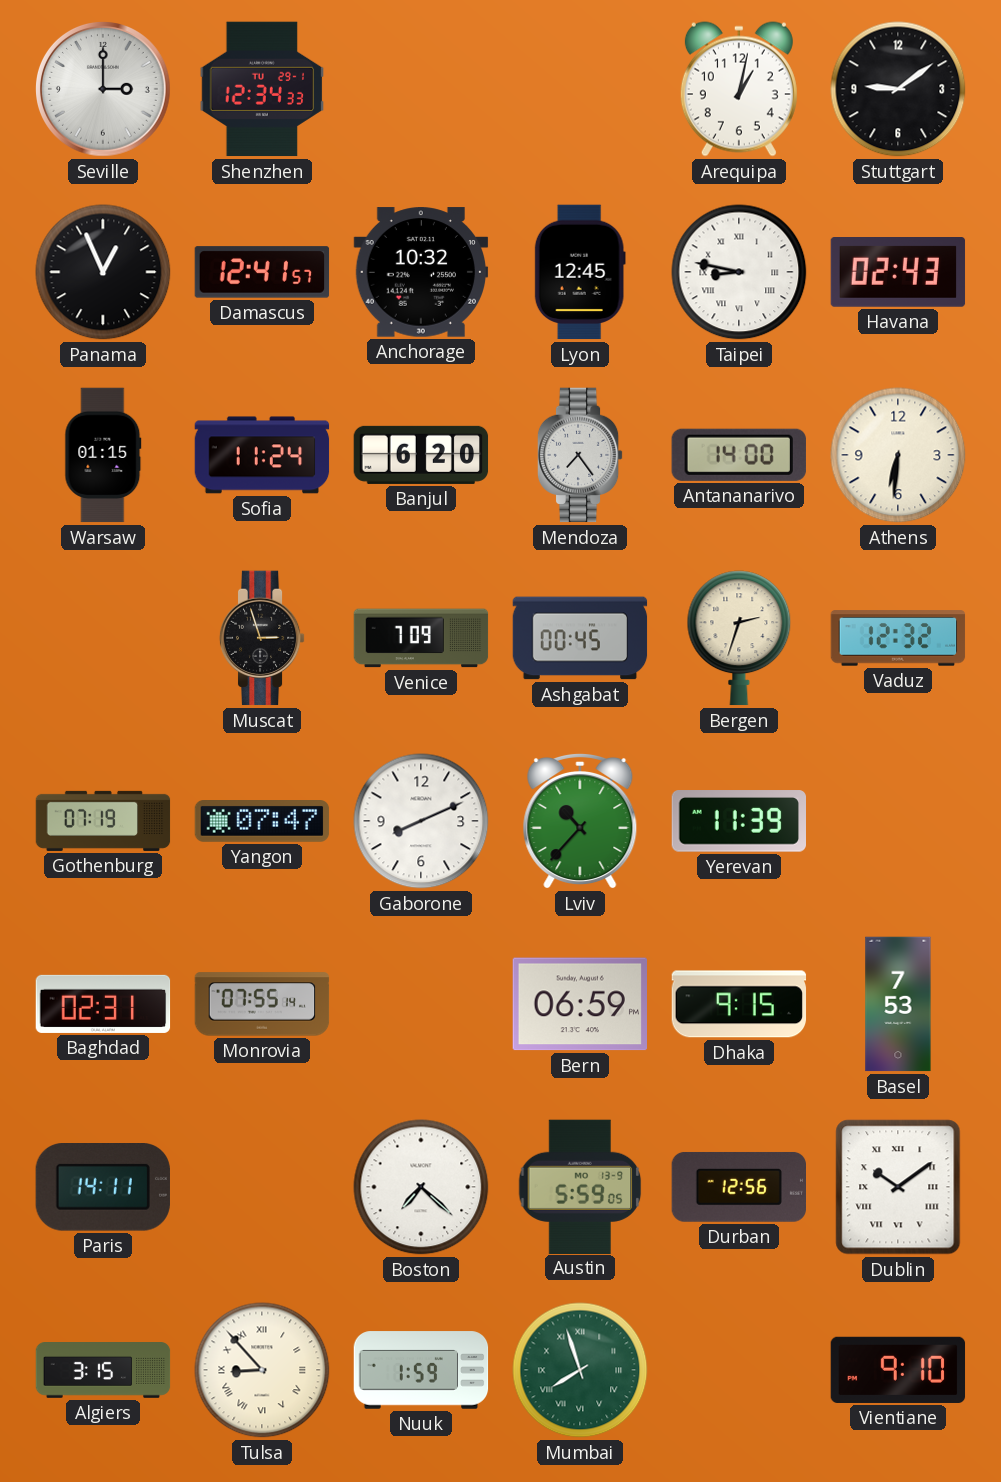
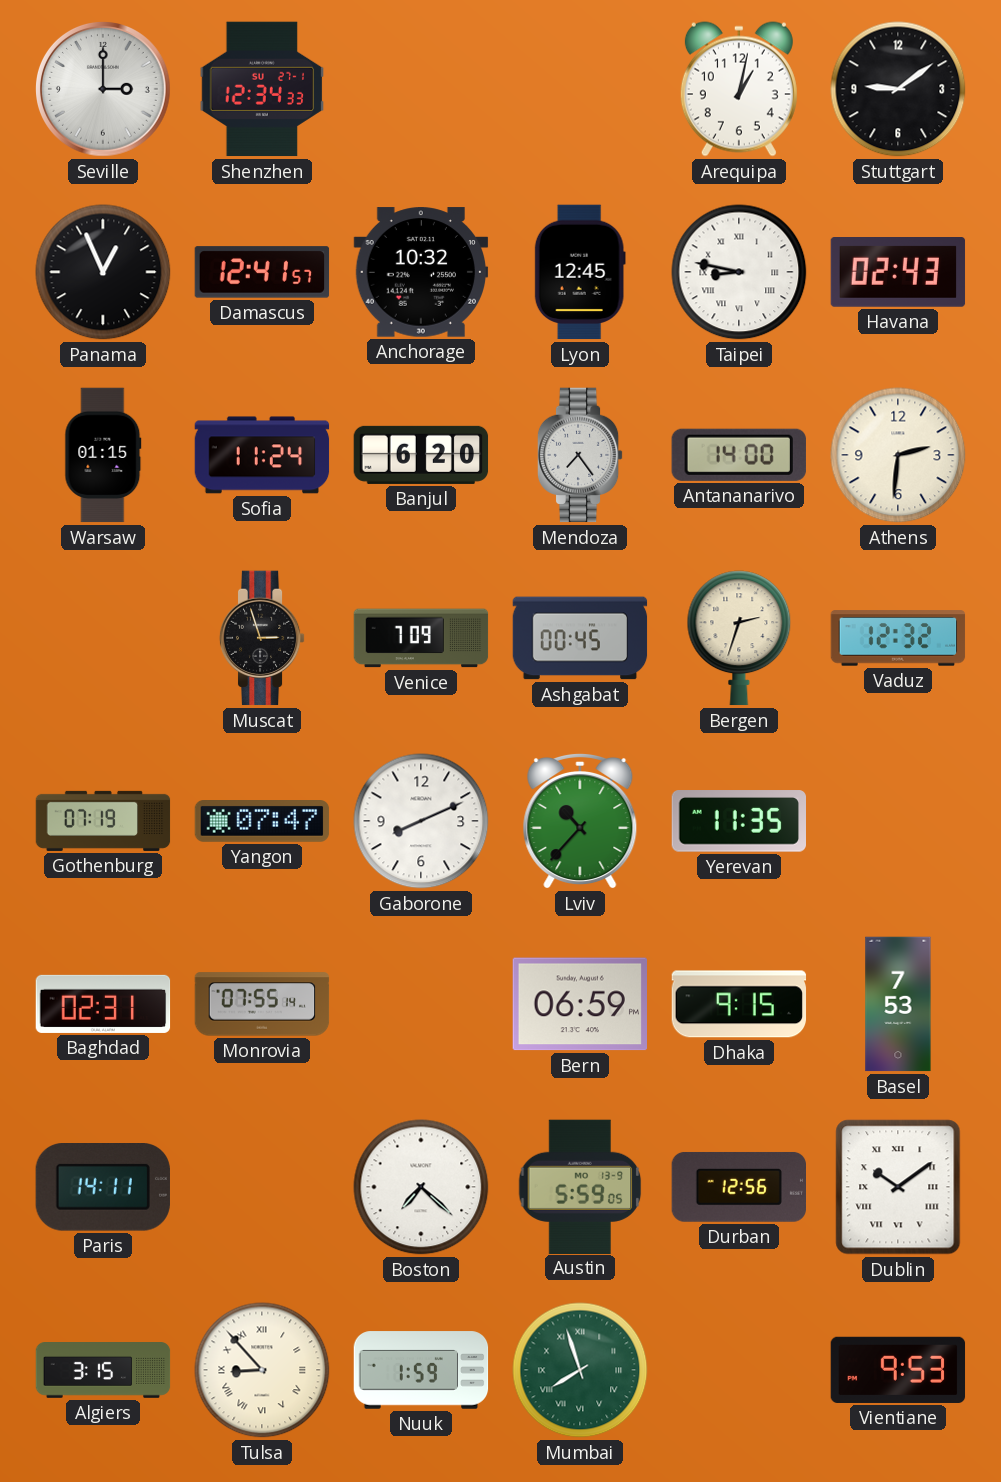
Shenzhen date: TU 29-1 -> SU 27-1 (262, 89)
Athens: 6:31 -> 2:31 (898, 455)
Yerevan: 11:39 -> 11:35 (738, 821)
Vientiane: 9:10 -> 9:53 (898, 1370)
